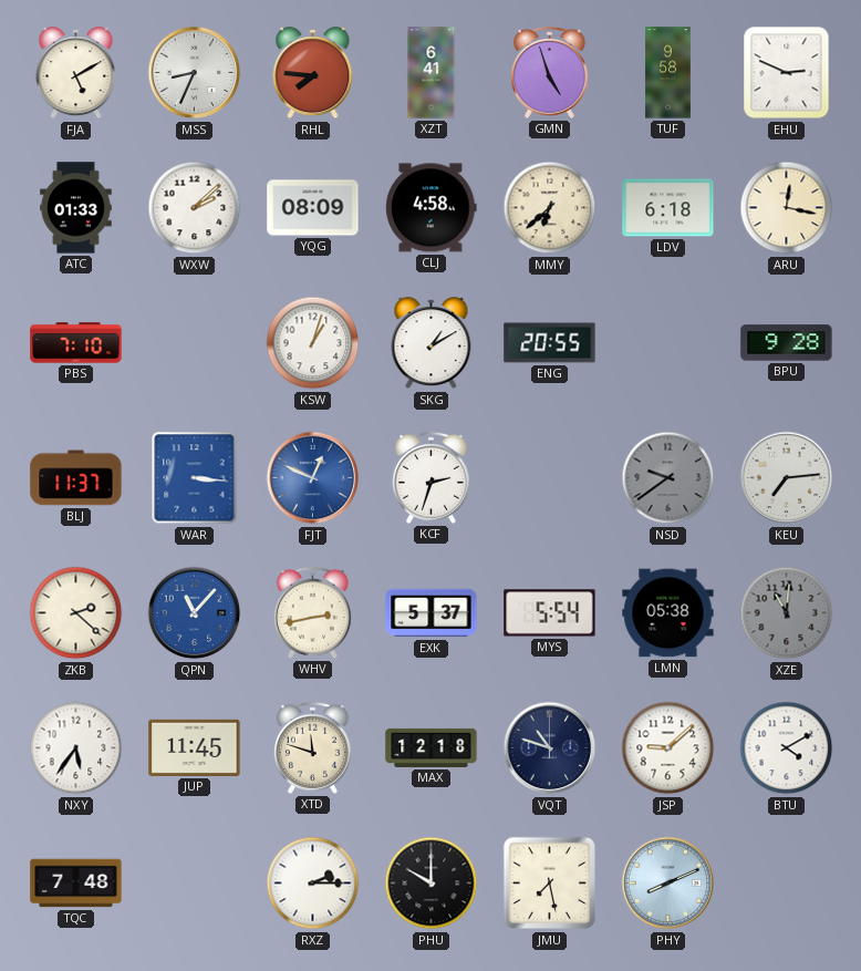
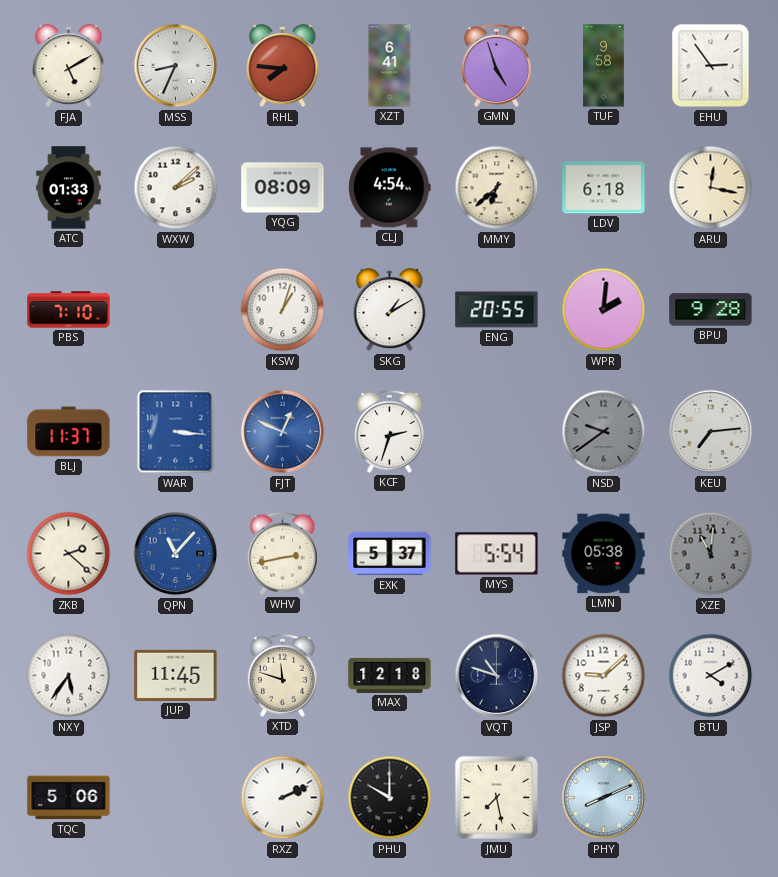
EHU: 2:49 -> 2:54 (711, 66)
CLJ: 4:58 -> 4:54 (390, 188)
WPR: none -> 2:01 (604, 310)
TQC: 7:48 -> 5:06 (69, 798)
RXZ: 2:15 -> 2:11 (283, 798)
